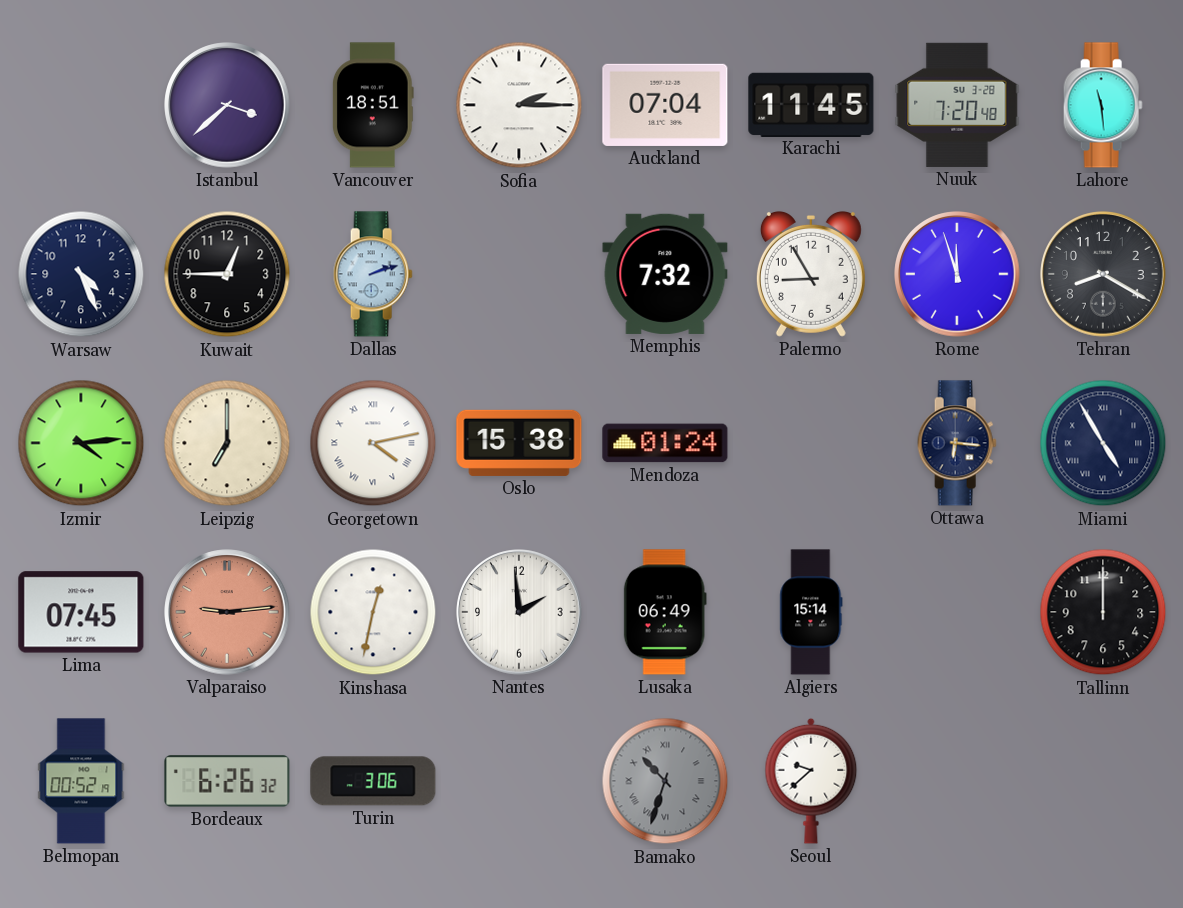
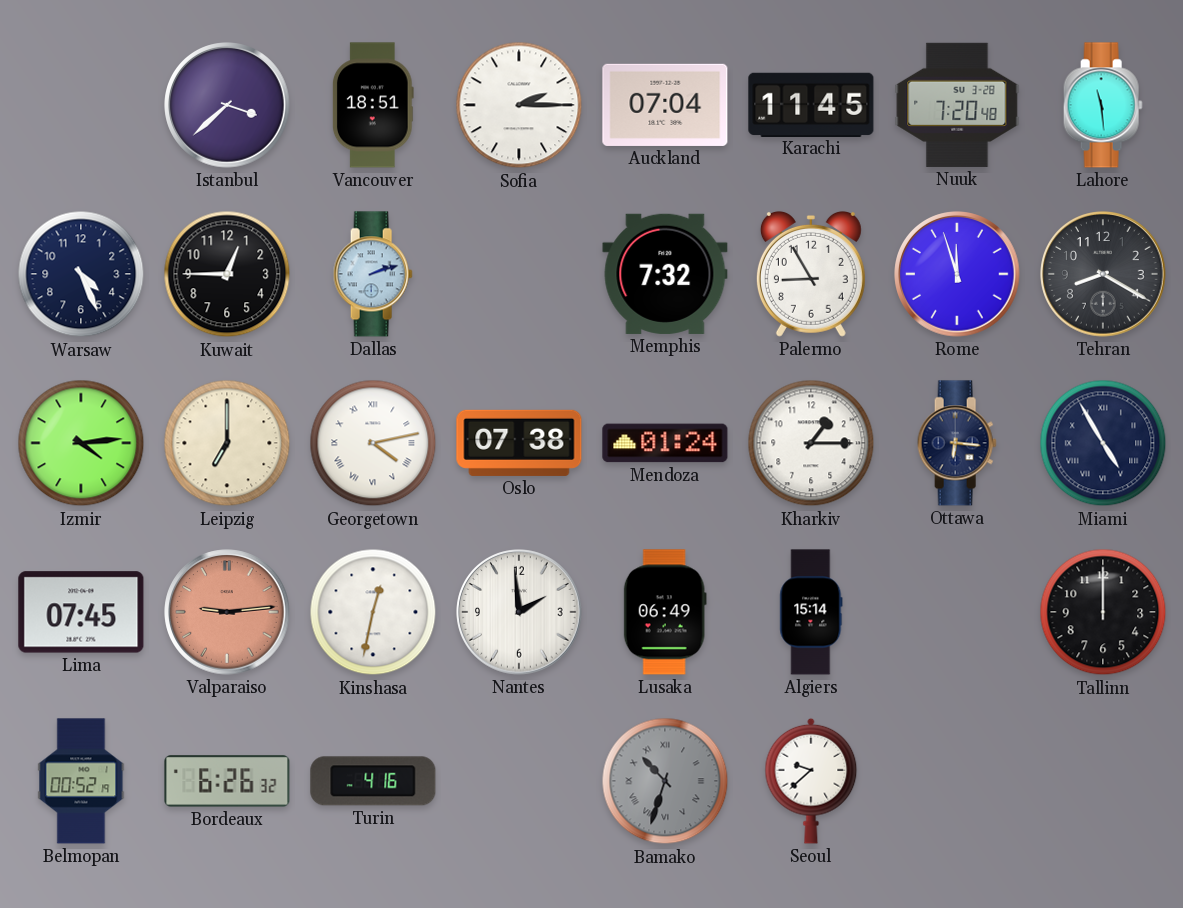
Oslo: 15:38 -> 07:38 (519, 443)
Kharkiv: none -> 1:15 (811, 443)
Turin: 3:06 -> 4:16 (373, 781)
